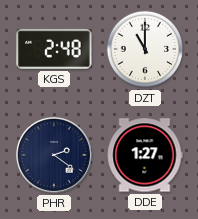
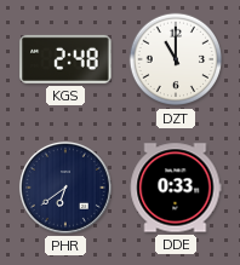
PHR: 2:21 -> 6:39 (65, 188)
DDE: 1:27 -> 0:33 (176, 188)
